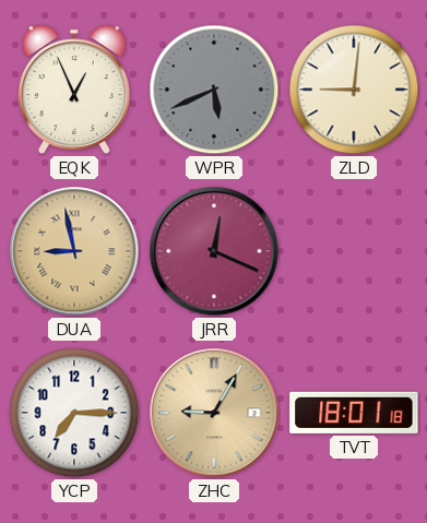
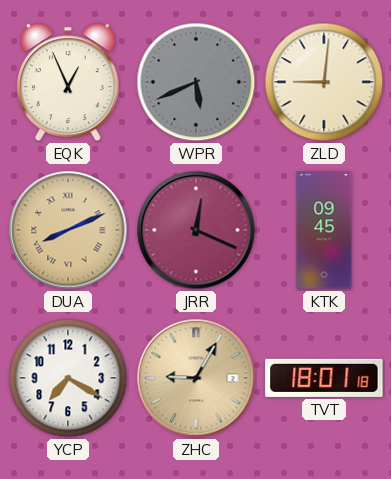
DUA: 8:58 -> 8:11 (68, 230)
KTK: none -> 09:45 (324, 230)
YCP: 7:15 -> 7:20 (68, 378)
